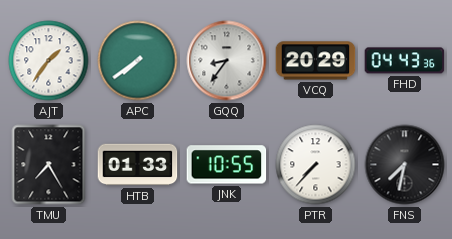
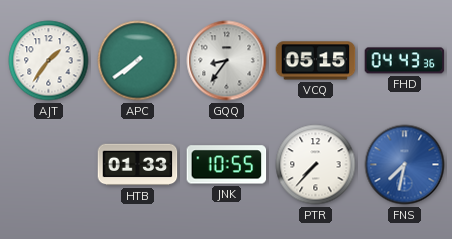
VCQ: 20:29 -> 05:15 (316, 61)
TMU: 7:25 -> none (49, 165)
FNS dial: black -> blue (405, 165)
